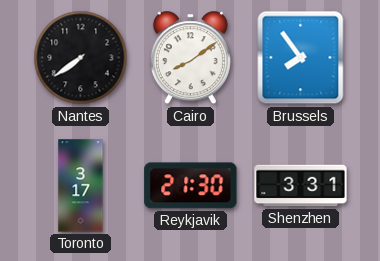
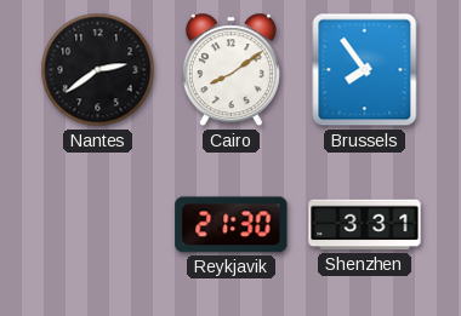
Nantes: 7:39 -> 2:39 (98, 70)
Toronto: 3:17 -> none (81, 186)
